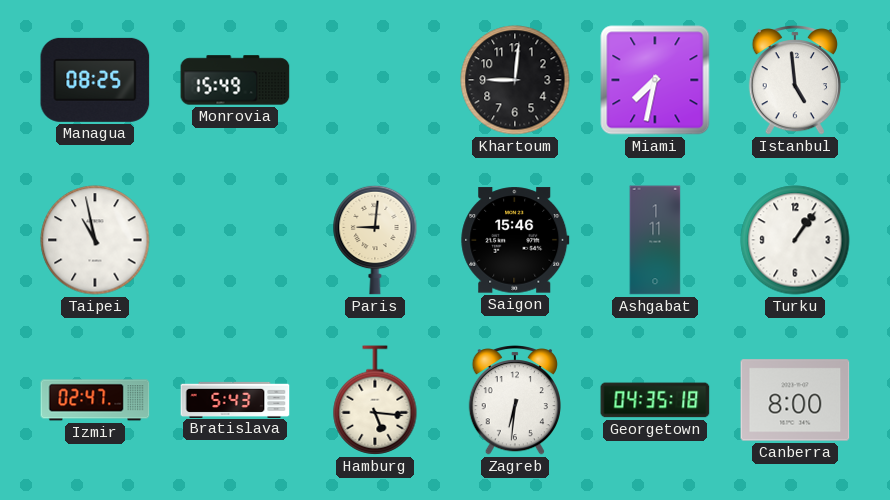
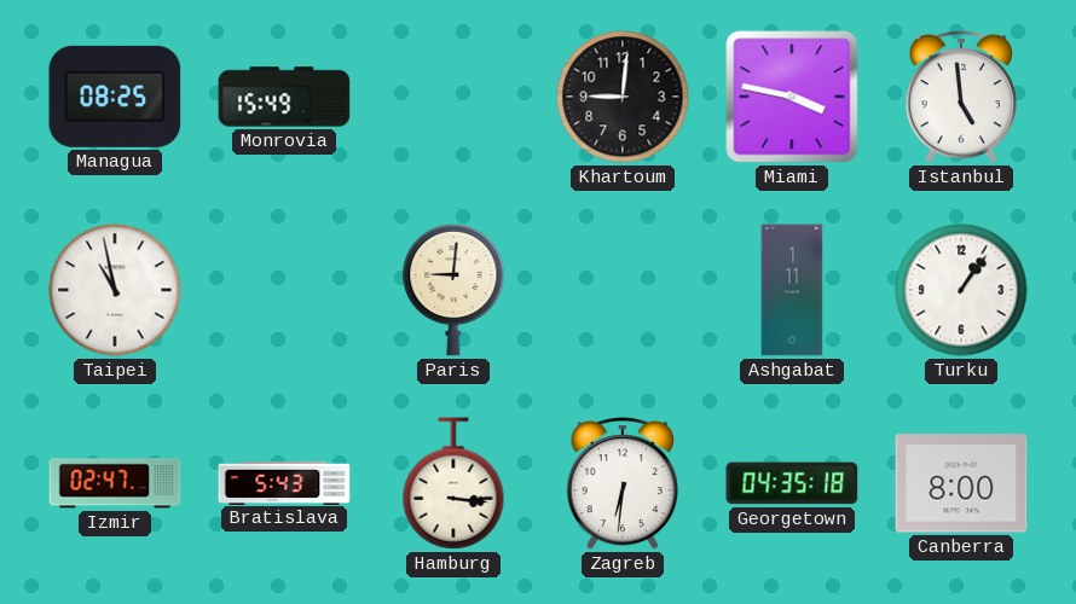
Miami: 7:32 -> 3:47 (792, 97)
Saigon: 15:46 -> none (515, 240)
Hamburg: 5:16 -> 3:16 (453, 483)
